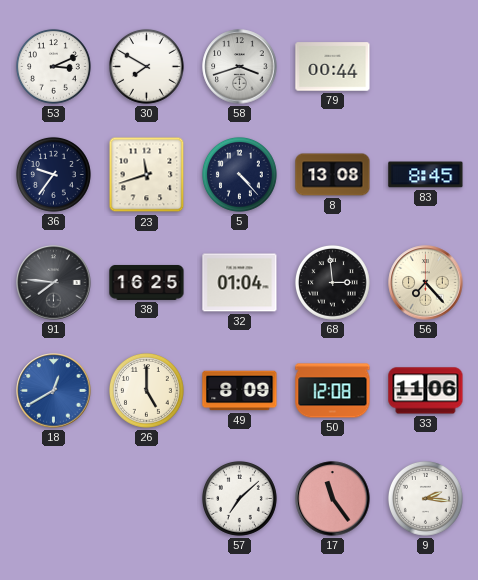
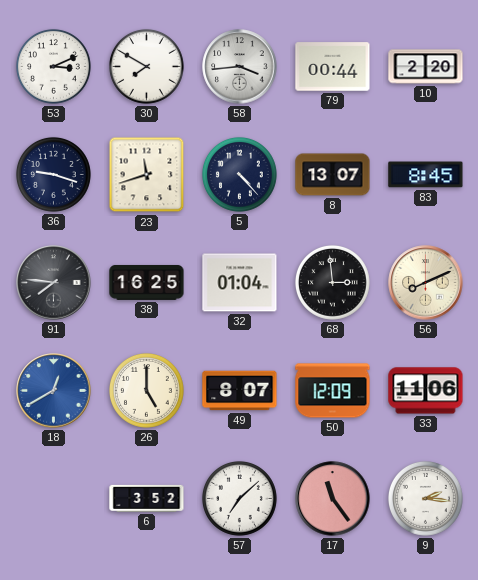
58: 3:42 -> 3:44 (240, 67)
10: none -> 2:20 (426, 67)
36: 9:36 -> 9:18 (53, 174)
8: 13:08 -> 13:07 (333, 175)
56: 7:23 -> 8:11 (426, 283)
49: 8:09 -> 8:07 (240, 391)
50: 12:08 -> 12:09 (333, 391)
6: none -> 3:52 (147, 498)
